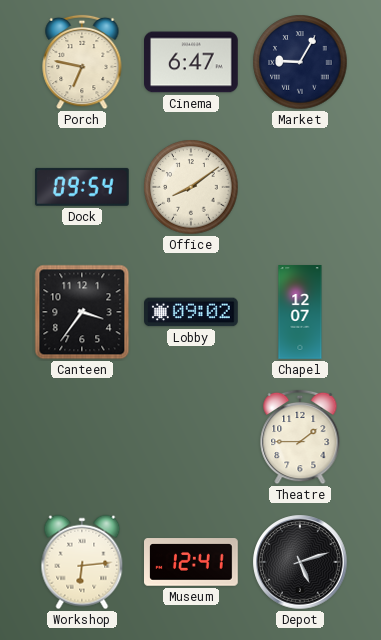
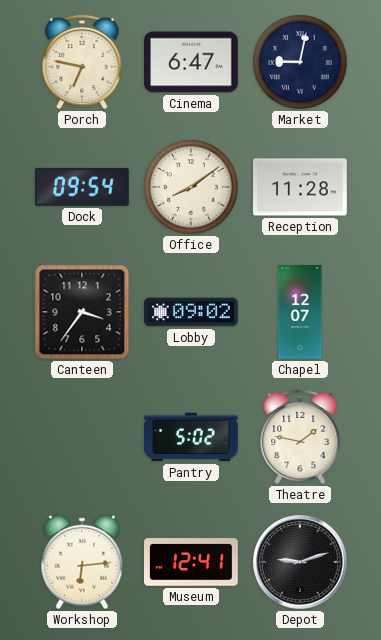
Market: 9:05 -> 9:02 (300, 62)
Reception: none -> 11:28 (301, 187)
Pantry: none -> 5:02 (192, 437)
Theatre: 1:45 -> 1:47 (300, 437)
Depot: 5:12 -> 9:12 (300, 562)
